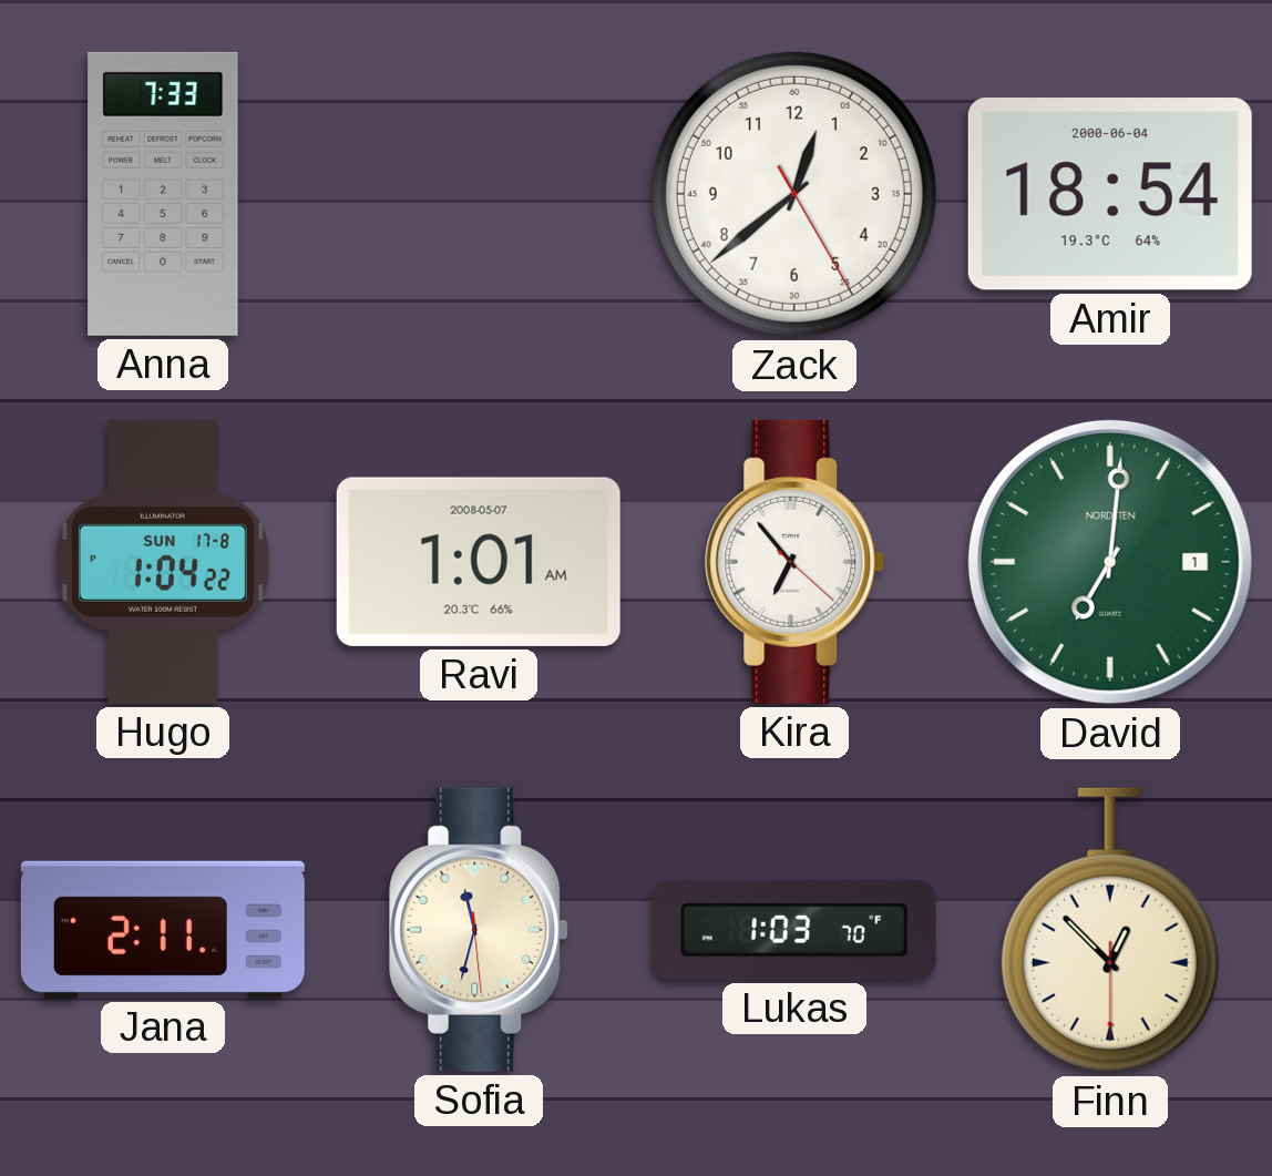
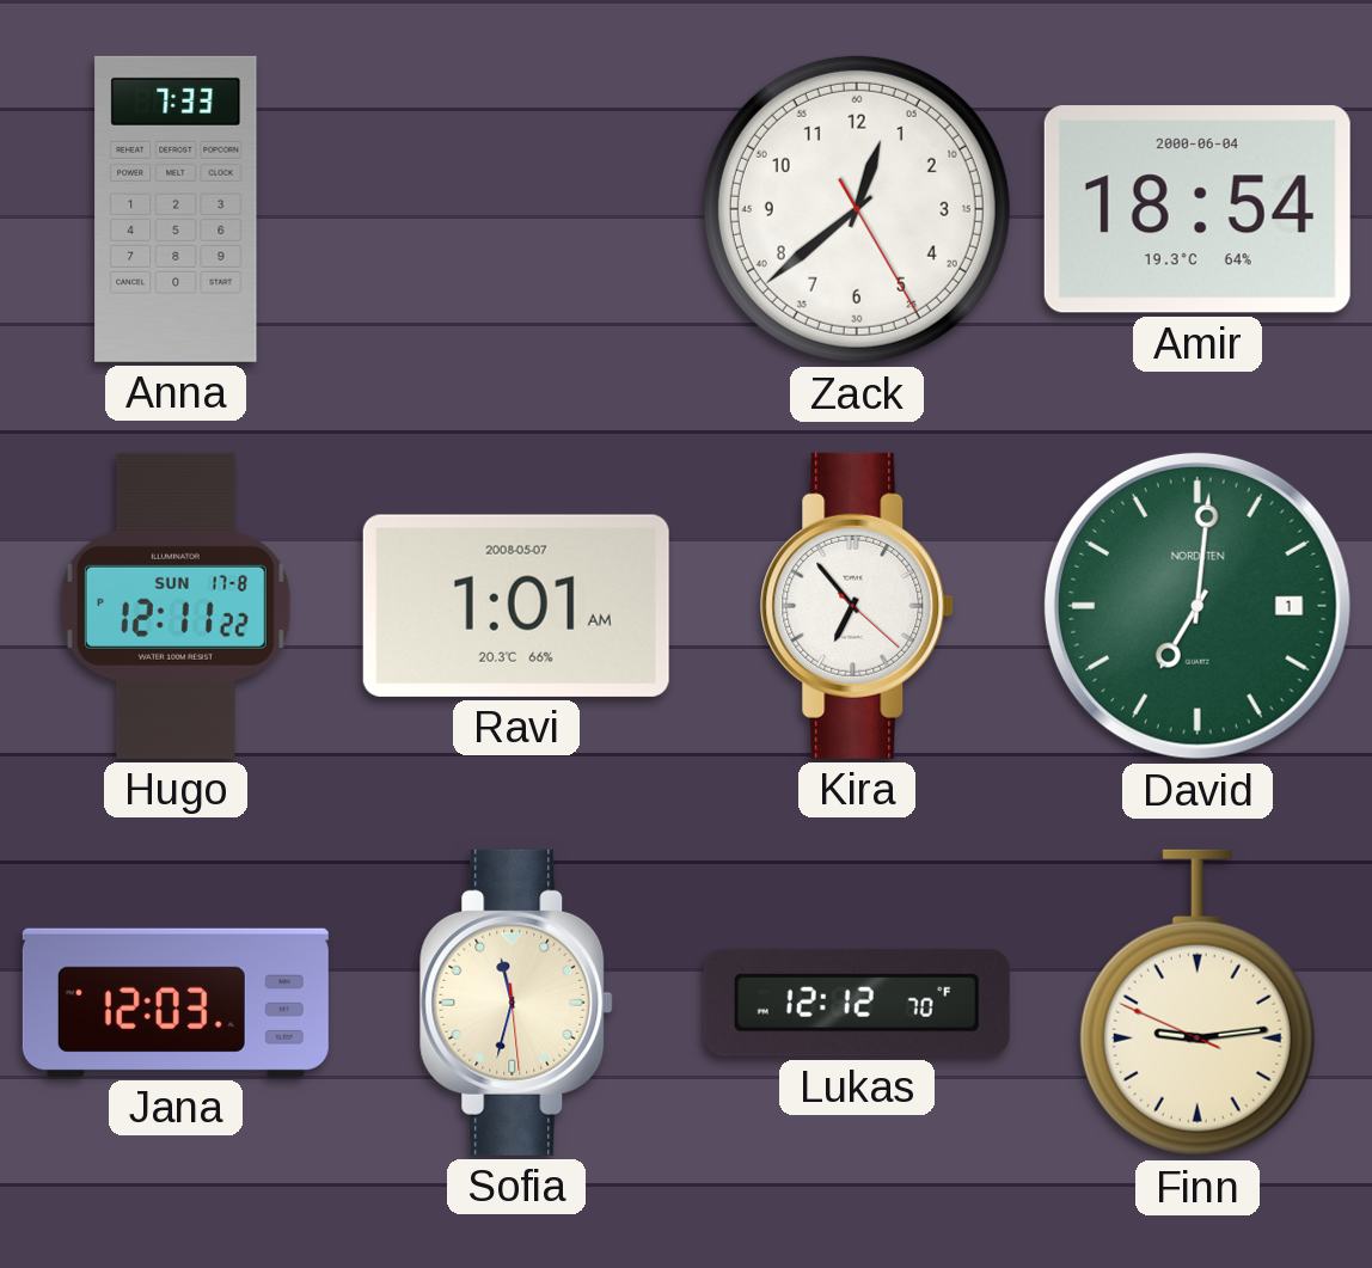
Hugo: 1:04 -> 12:11 (176, 606)
Jana: 2:11 -> 12:03 (176, 1003)
Lukas: 1:03 -> 12:12 (857, 1003)
Finn: 12:52 -> 9:13 (1198, 1003)
